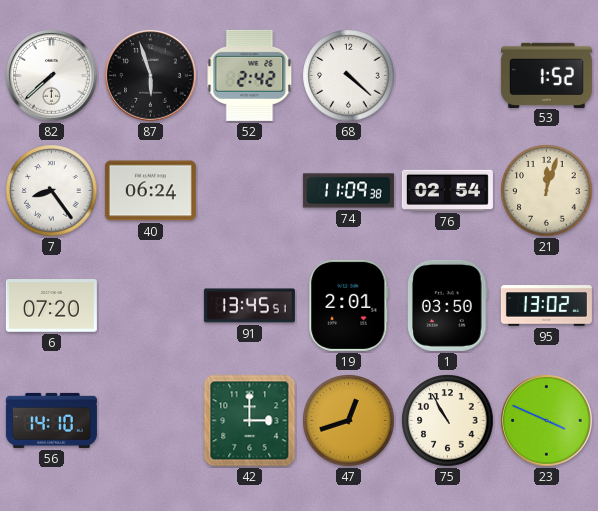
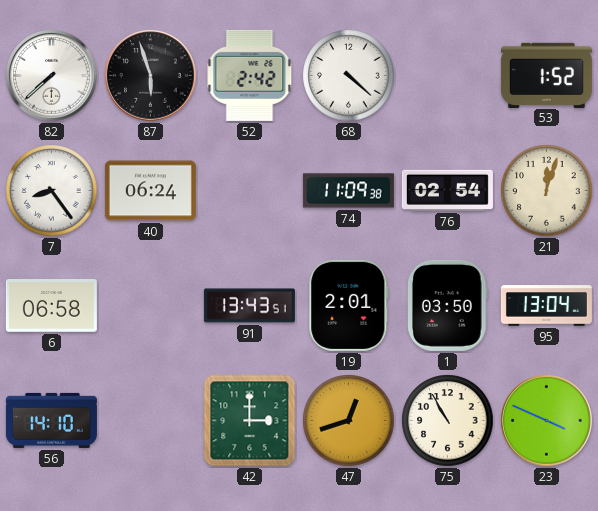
6: 07:20 -> 06:58 (51, 306)
91: 13:45 -> 13:43 (249, 306)
95: 13:02 -> 13:04 (546, 306)
